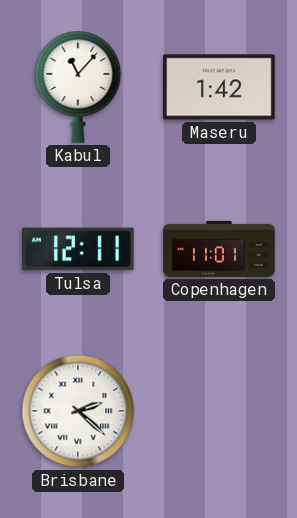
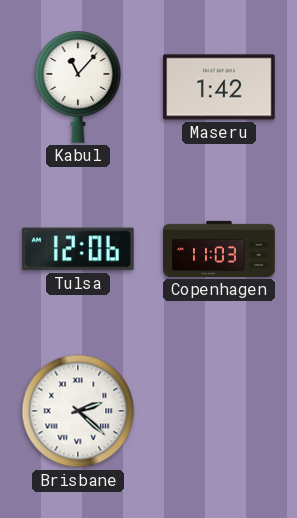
Tulsa: 12:11 -> 12:06 (78, 249)
Copenhagen: 11:01 -> 11:03 (219, 249)
